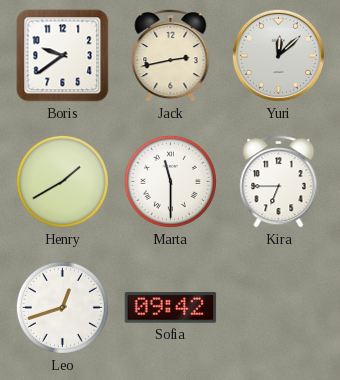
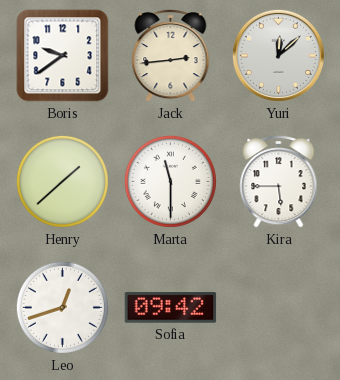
Jack: 2:43 -> 2:44 (171, 55)
Henry: 1:40 -> 1:38 (62, 181)
Kira: 6:45 -> 5:45 (279, 181)
